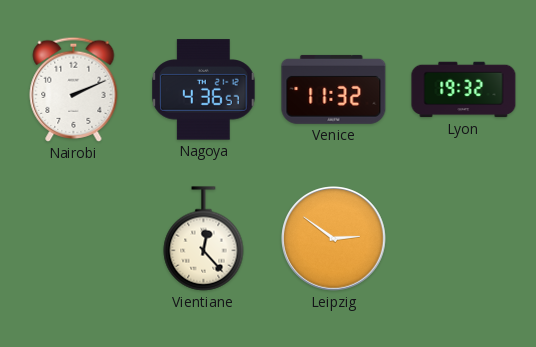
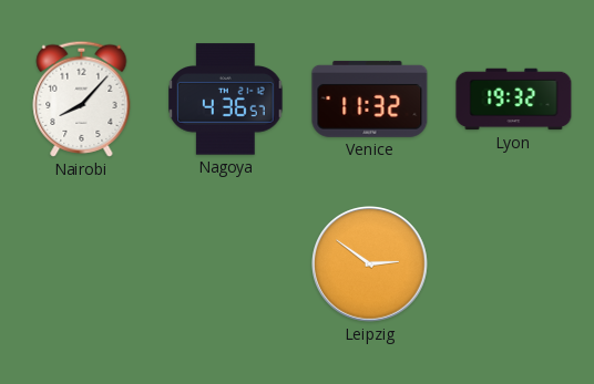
Nairobi: 2:11 -> 8:07 (82, 98)
Vientiane: 12:23 -> none (204, 239)
